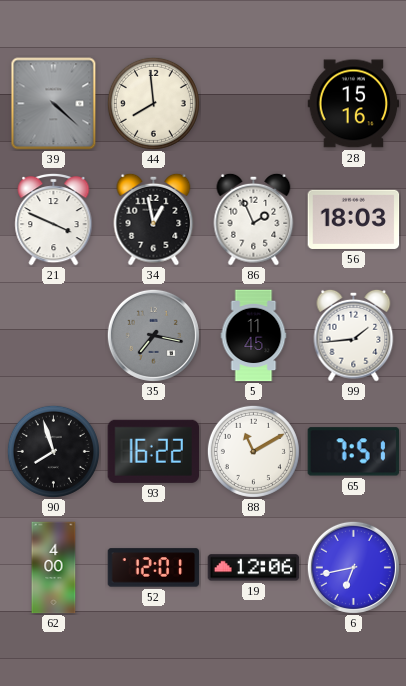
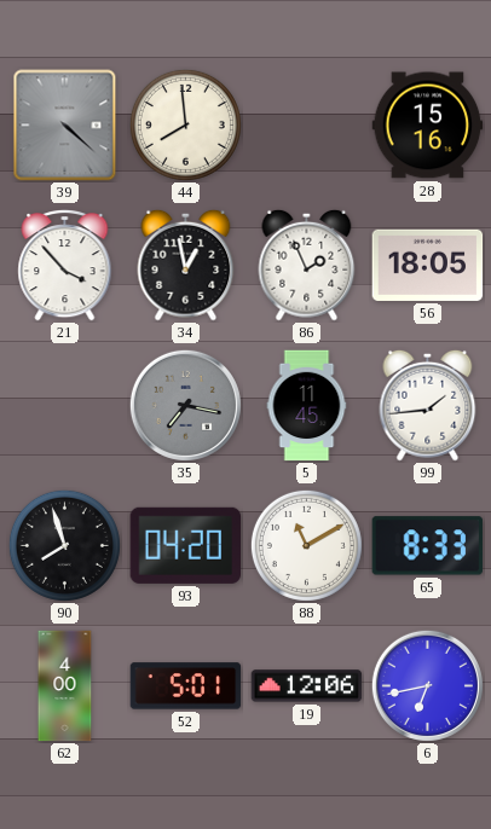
21: 3:49 -> 3:53 (65, 265)
56: 18:03 -> 18:05 (428, 265)
93: 16:22 -> 04:20 (185, 545)
65: 7:51 -> 8:33 (427, 546)
52: 12:01 -> 5:01 (186, 686)
